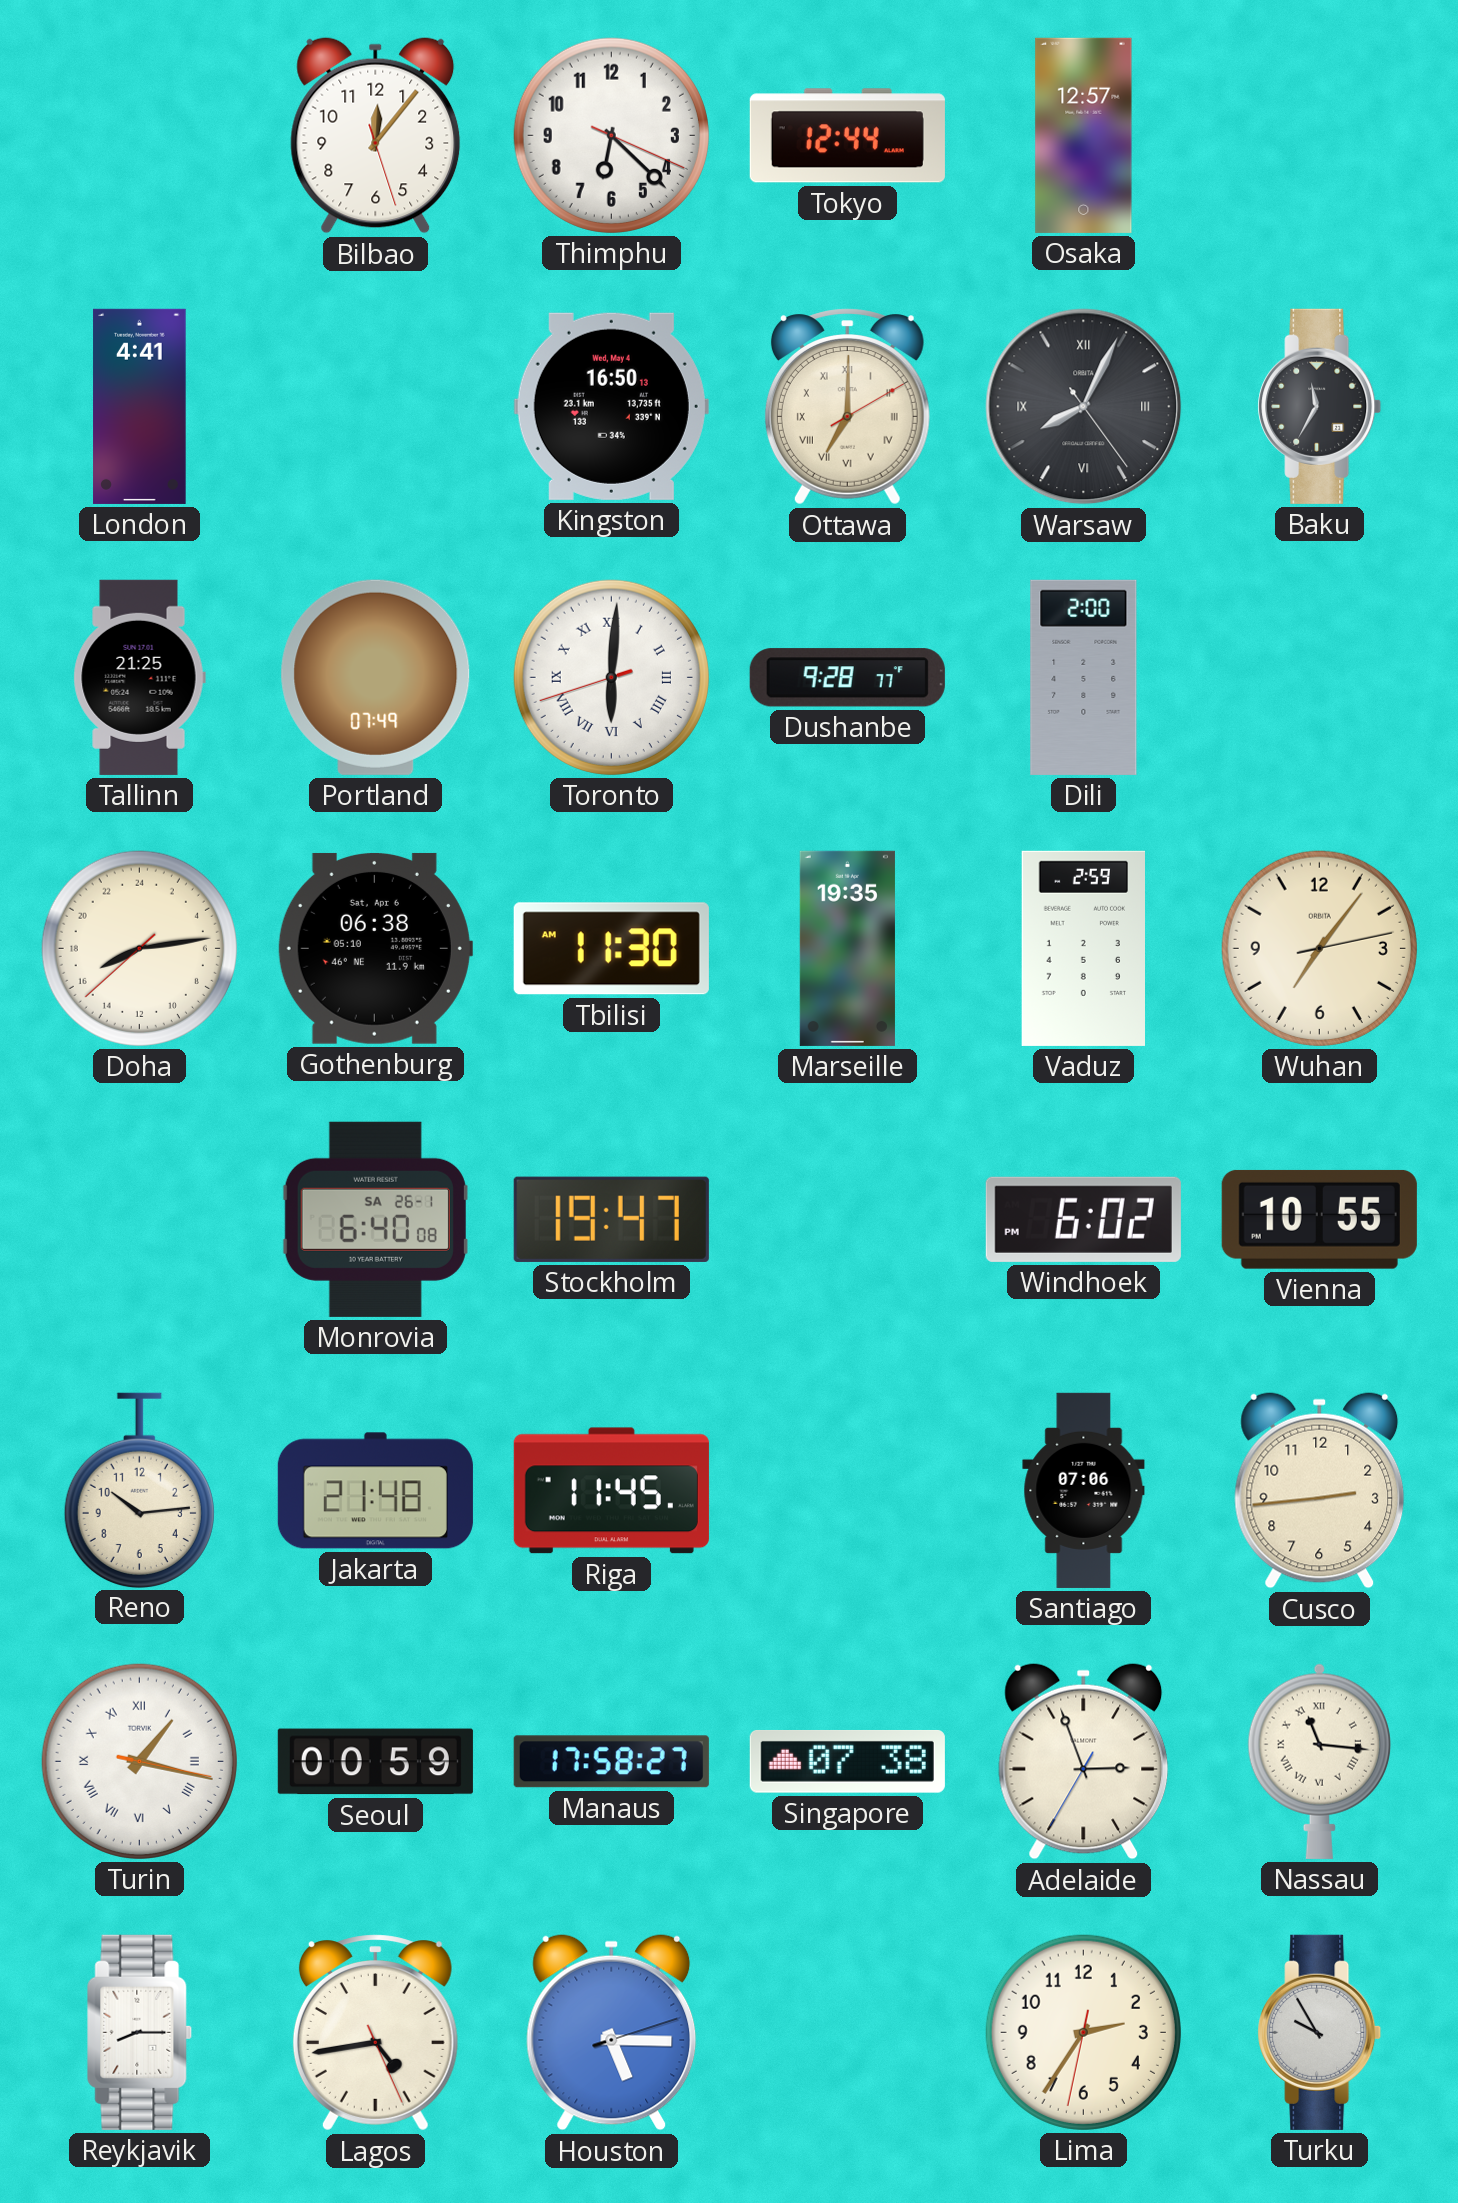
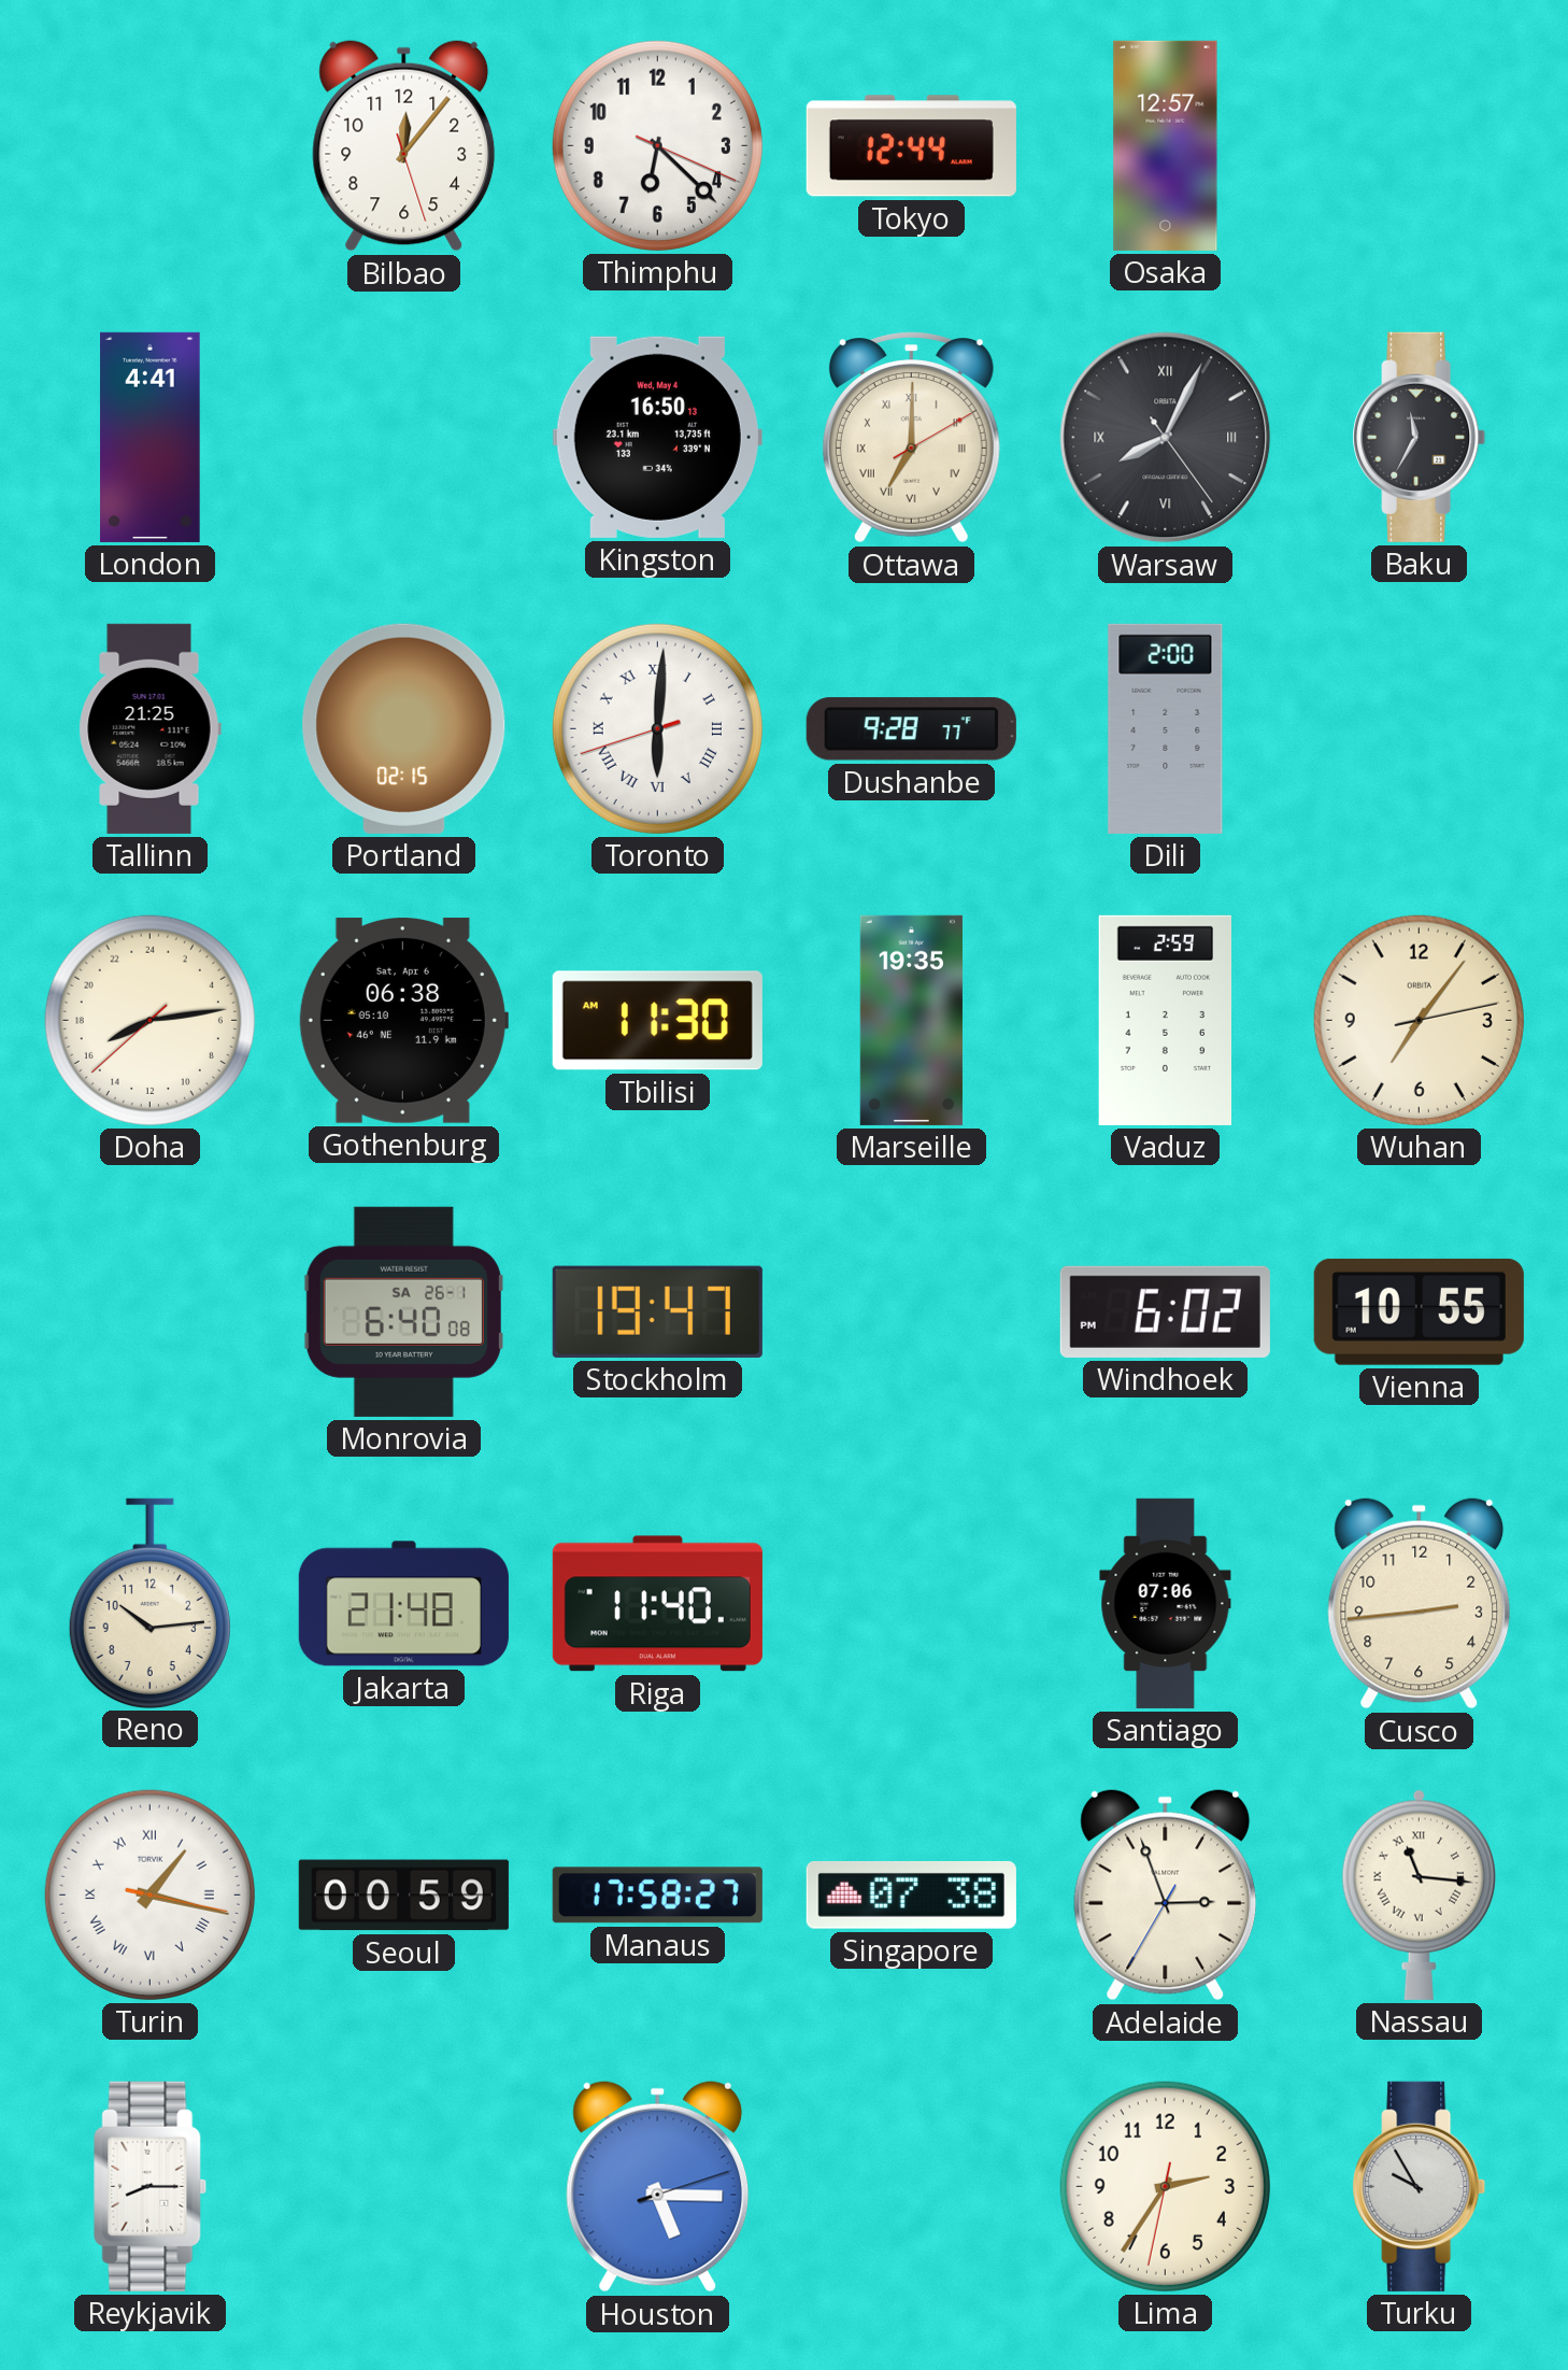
Portland: 07:49 -> 02:15 (404, 728)
Riga: 11:45 -> 11:40 (657, 1604)
Lagos: 4:43 -> none (375, 2033)
